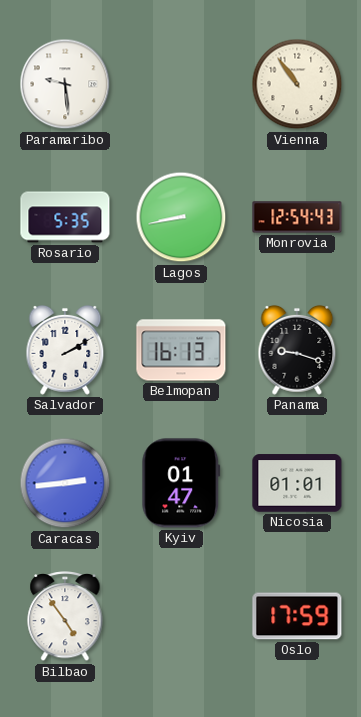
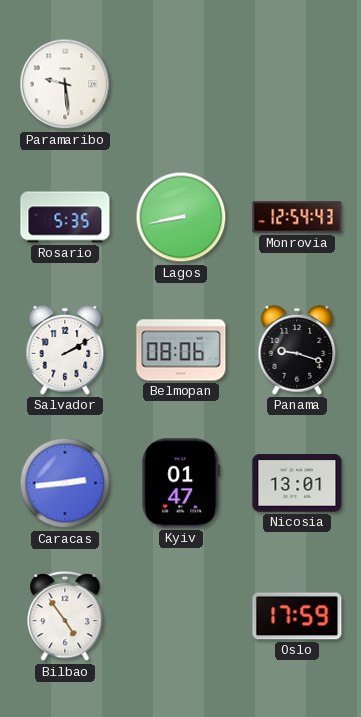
Vienna: 10:54 -> none (297, 84)
Belmopan: 16:13 -> 08:06 (181, 350)
Nicosia: 01:01 -> 13:01 (297, 483)
